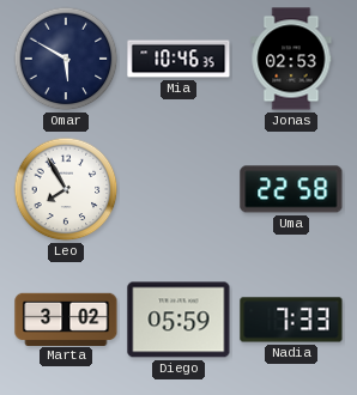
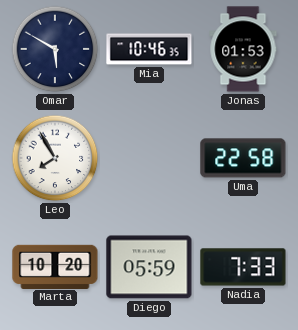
Jonas: 02:53 -> 01:53 (243, 49)
Marta: 3:02 -> 10:20 (55, 266)
